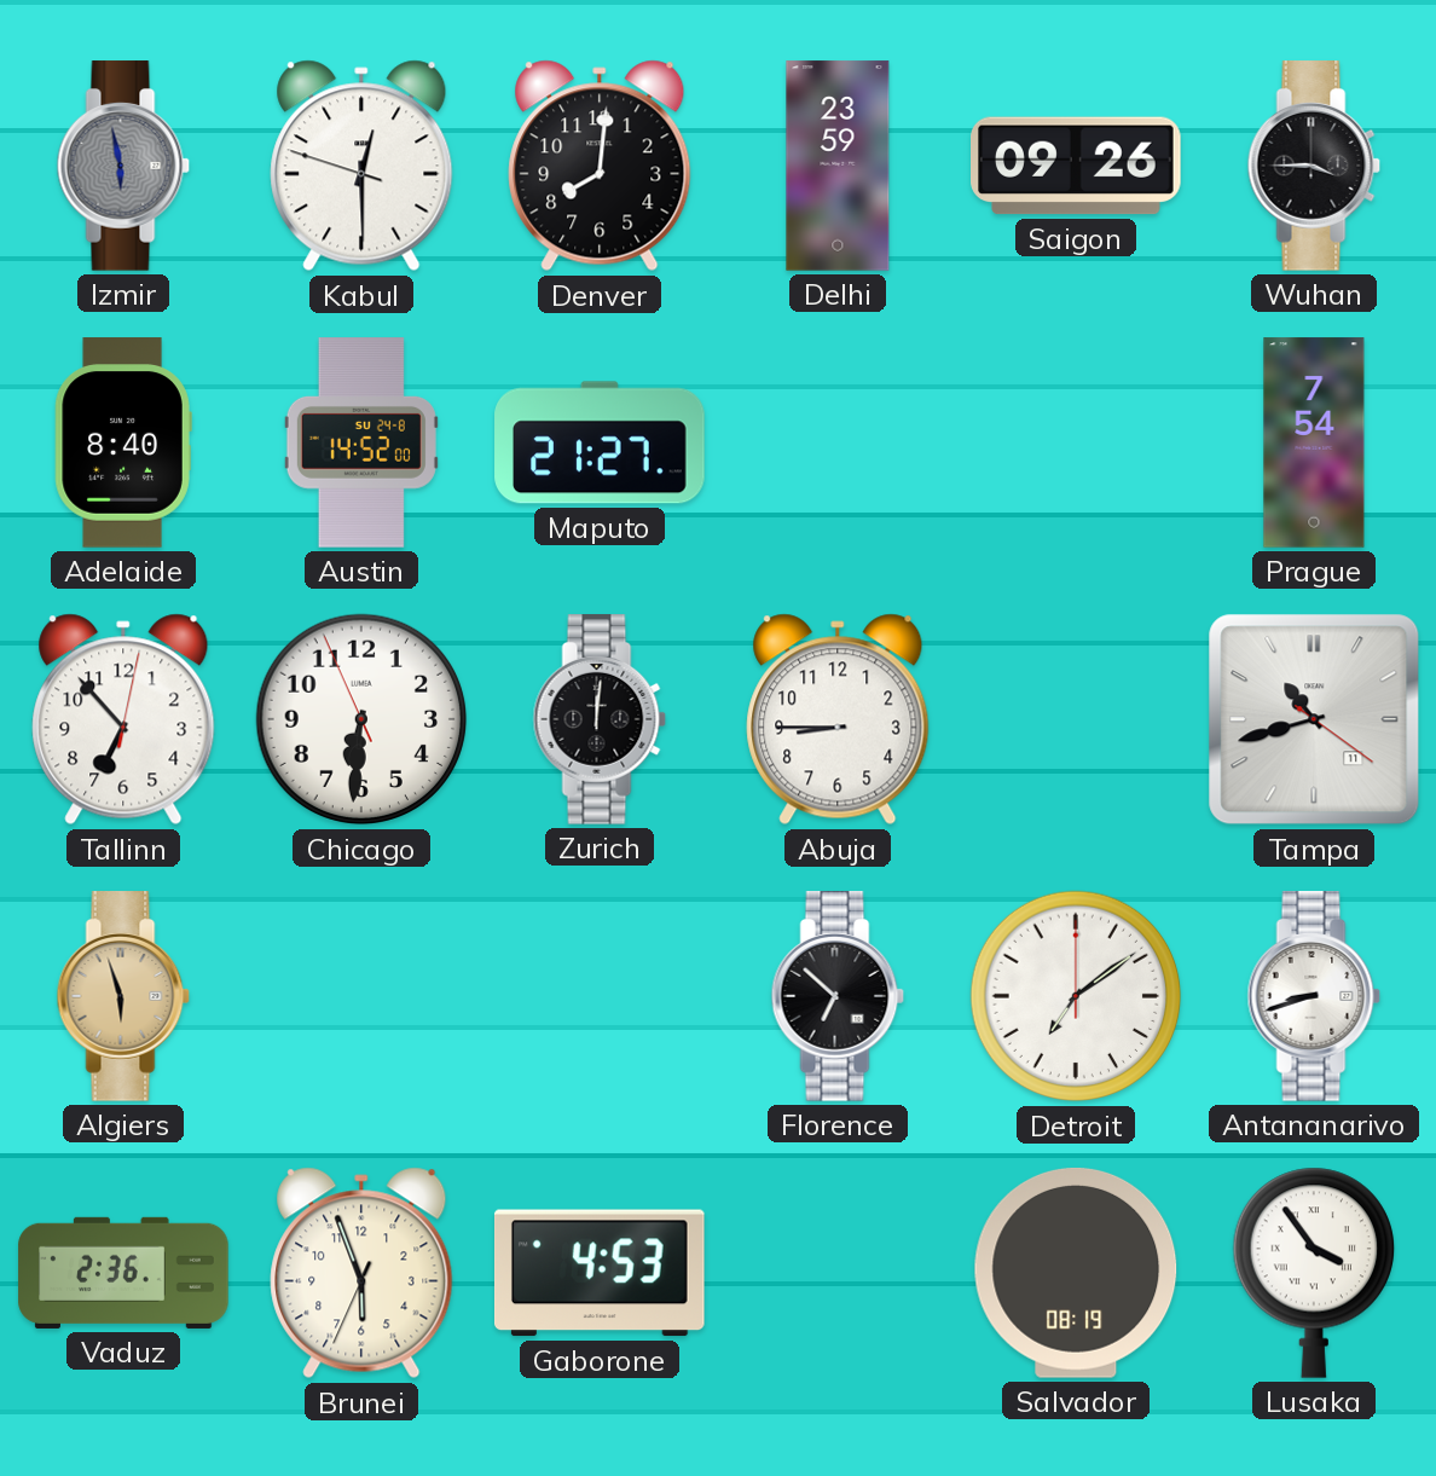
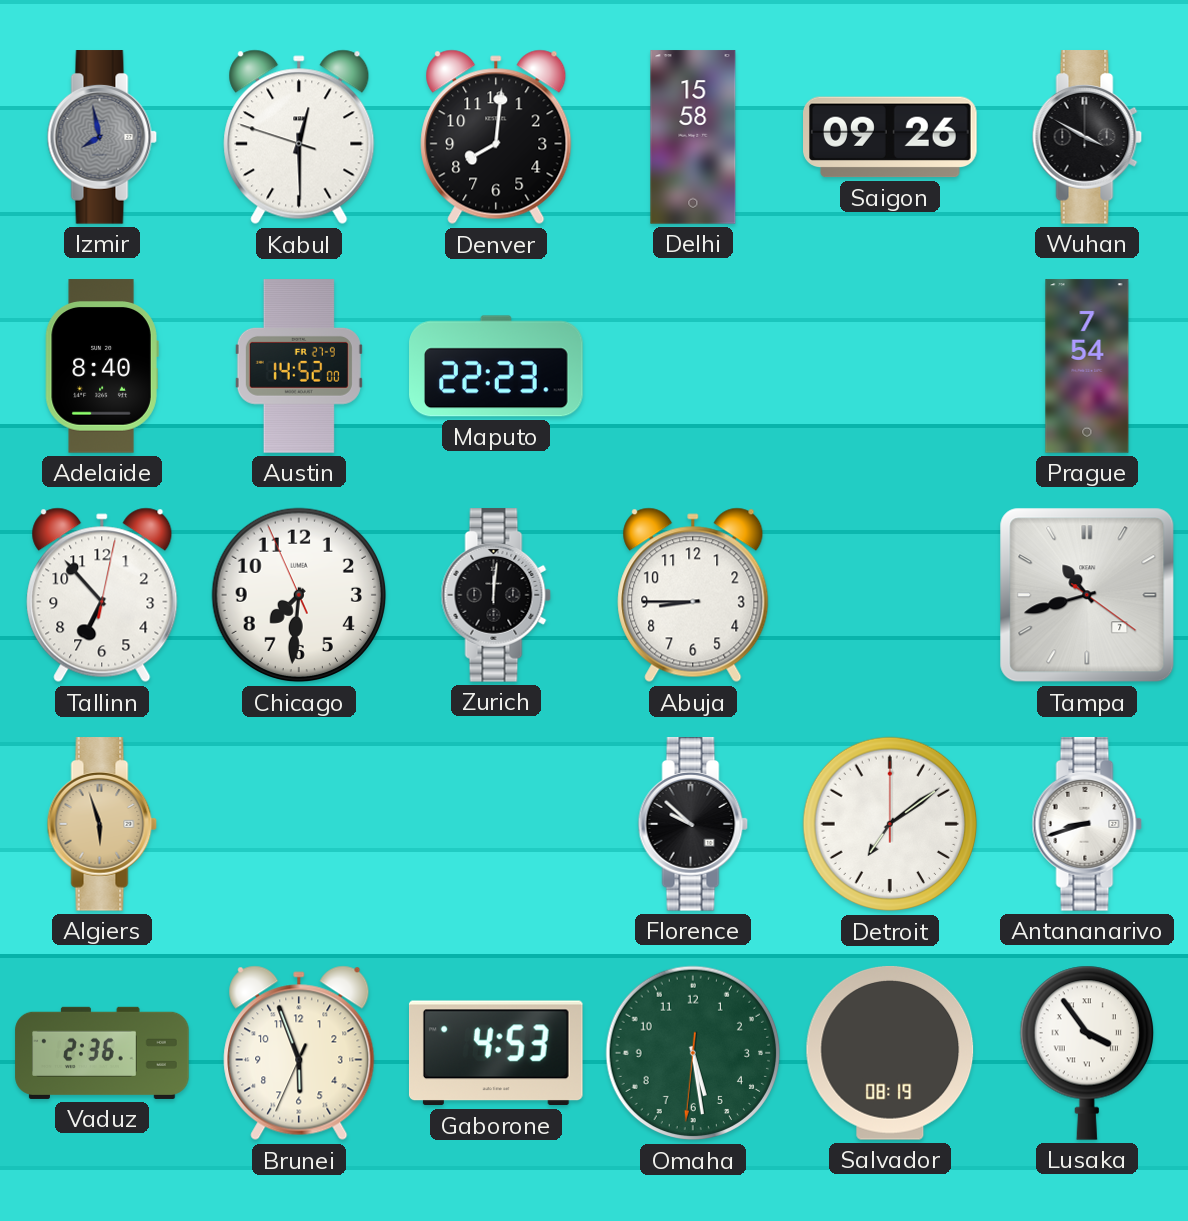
Izmir: 5:58 -> 7:58 (102, 137)
Delhi: 23:59 -> 15:58 (693, 137)
Wuhan: 3:45 -> 3:50 (1087, 137)
Austin date: SU 24-8 -> FR 27-9 (299, 366)
Maputo: 21:27 -> 22:23 (496, 366)
Chicago: 6:30 -> 7:30 (299, 595)
Tampa date: 11 -> 7 (1087, 595)
Florence: 6:52 -> 9:52 (693, 824)
Omaha: none -> 5:28 (693, 1053)
